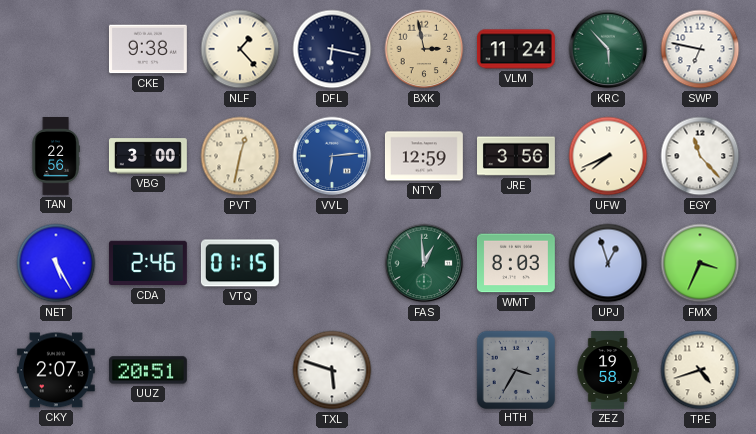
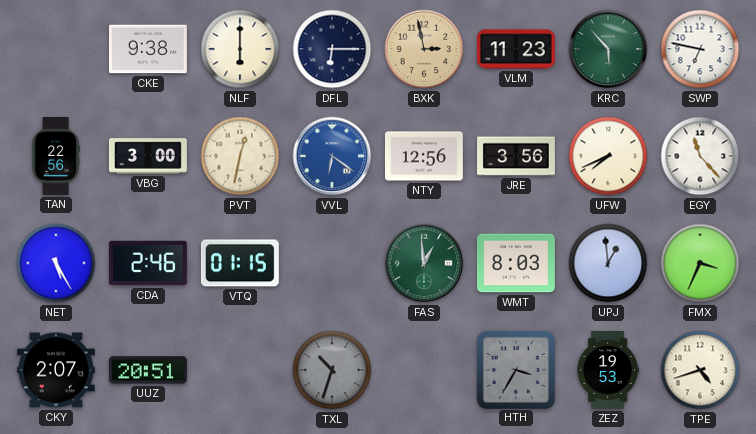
NLF: 1:23 -> 6:00 (240, 49)
DFL: 6:17 -> 6:15 (332, 49)
VLM: 11:24 -> 11:23 (516, 49)
VVL: 6:14 -> 6:21 (332, 156)
NTY: 12:59 -> 12:56 (424, 156)
UPJ: 12:57 -> 12:59 (608, 263)
TXL: 5:48 -> 10:33 (332, 370)
TXL dial: white -> grey (332, 370)
ZEZ: 19:58 -> 19:53 (608, 371)
